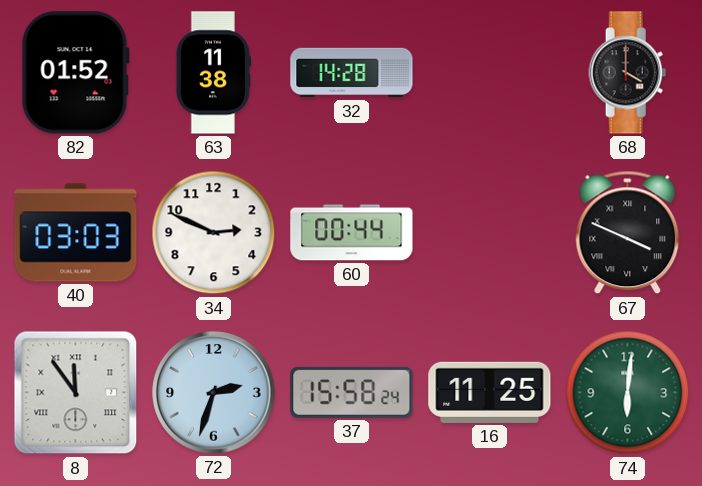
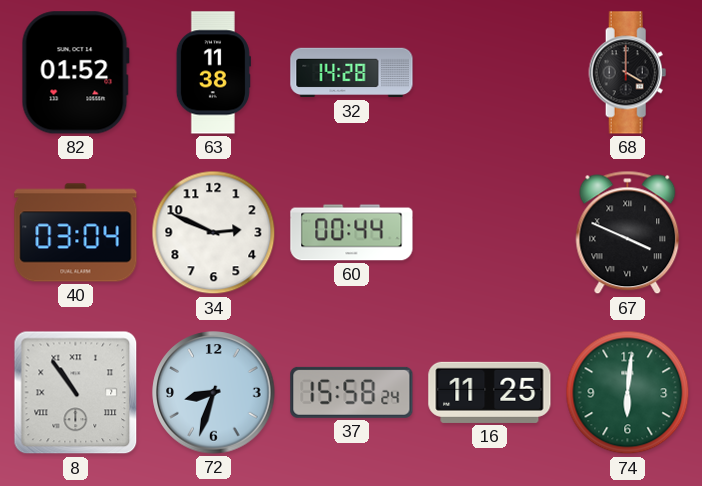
40: 03:03 -> 03:04 (76, 233)
8: 11:54 -> 10:54 (76, 393)
72: 2:33 -> 8:33 (214, 393)
